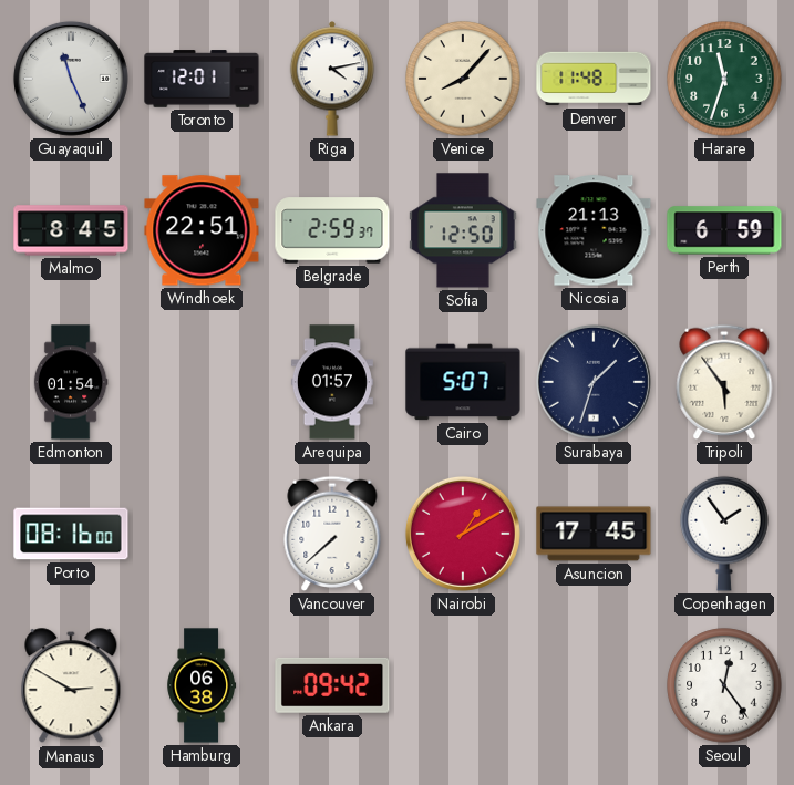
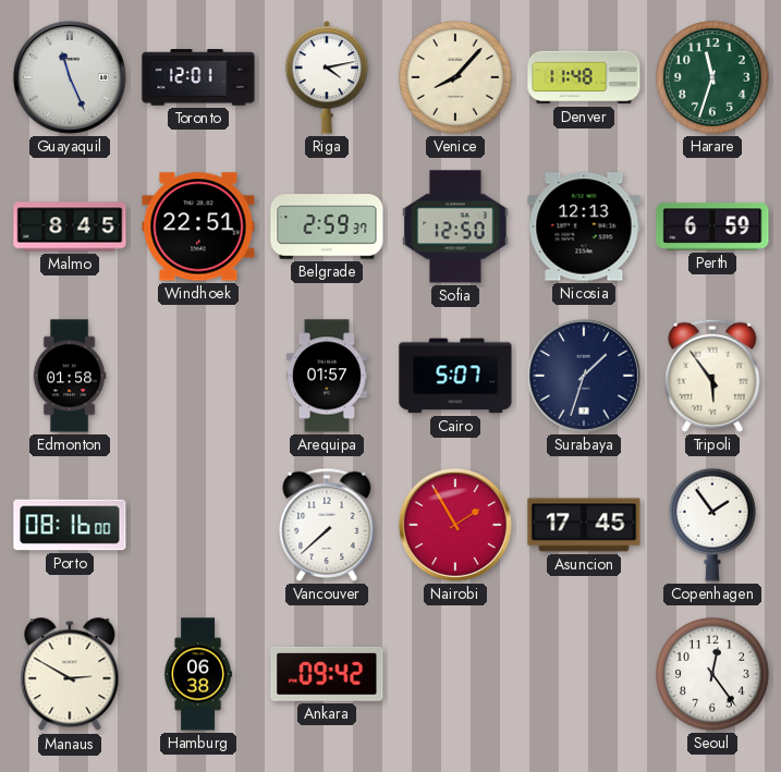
Nicosia: 21:13 -> 12:13 (584, 226)
Edmonton: 01:54 -> 01:58 (70, 376)
Nairobi: 1:10 -> 1:55 (455, 525)
